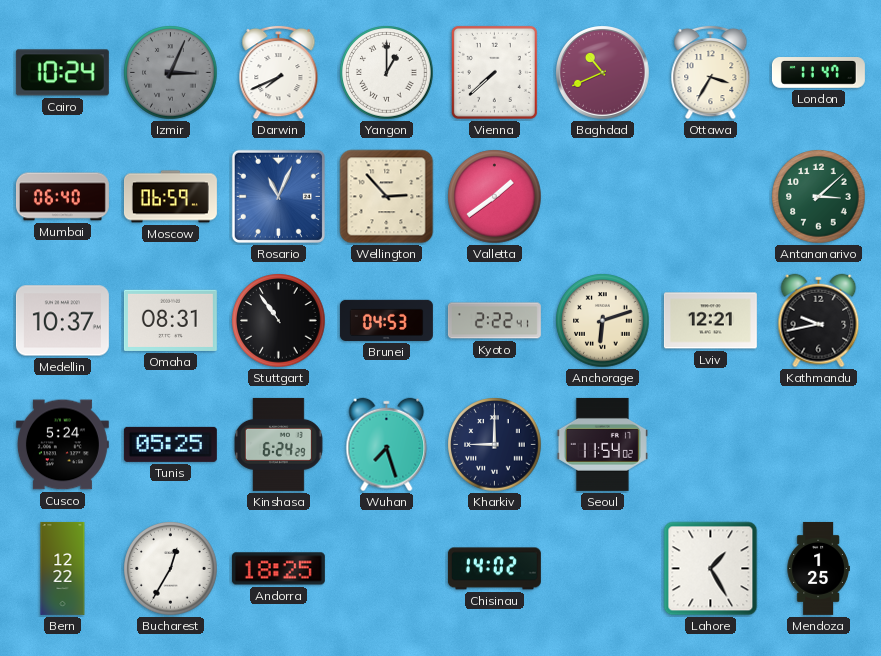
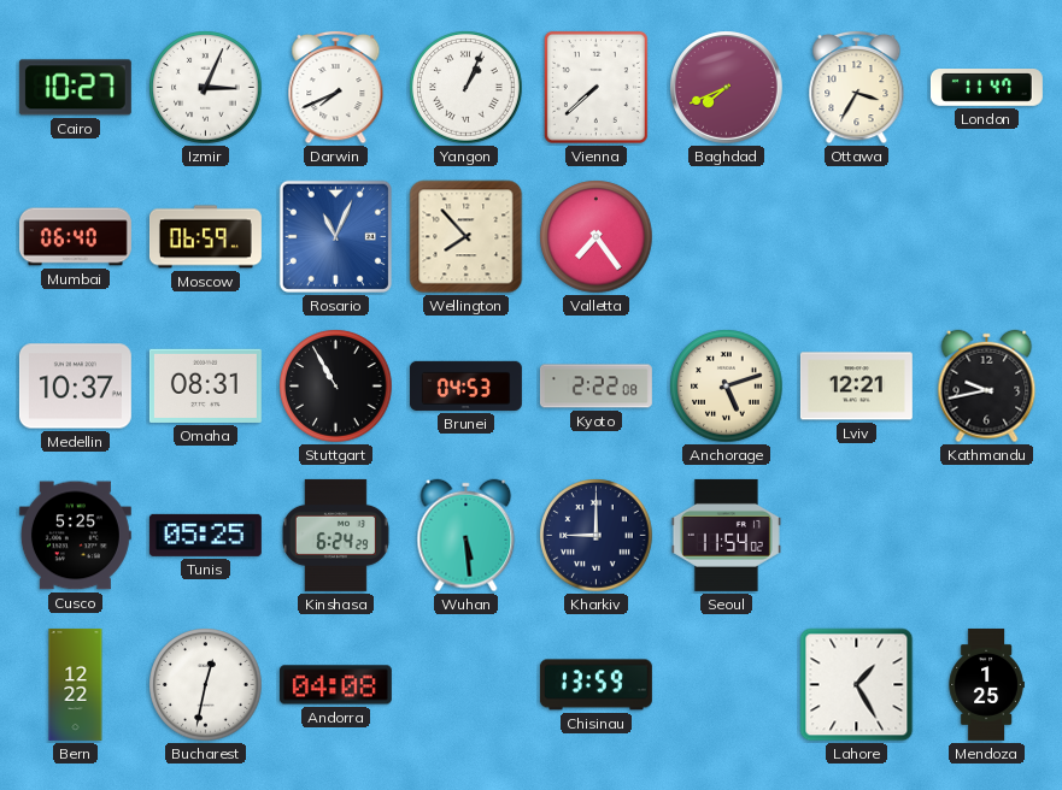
Cairo: 10:24 -> 10:27 (75, 88)
Izmir dial: grey -> white (206, 88)
Yangon: 1:00 -> 1:04 (467, 88)
Baghdad: 10:41 -> 7:41 (727, 88)
Wellington: 2:53 -> 7:53 (467, 237)
Valletta: 1:39 -> 7:24 (597, 237)
Antananarivo: 3:08 -> none (819, 197)
Stuttgart: 10:54 -> 10:55 (336, 387)
Kyoto: 2:22:41 -> 2:22:08 (595, 387)
Anchorage: 6:12 -> 5:12 (727, 387)
Cusco: 5:24 -> 5:25 (75, 536)
Wuhan: 7:27 -> 5:29 (467, 536)
Bucharest: 12:35 -> 12:32 (206, 685)
Andorra: 18:25 -> 04:08 (335, 685)
Chisinau: 14:02 -> 13:59 (595, 685)
